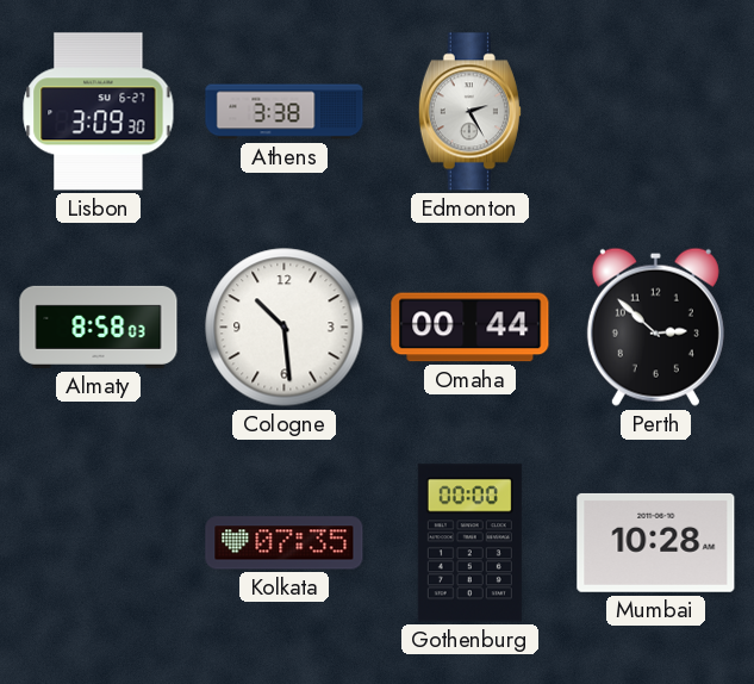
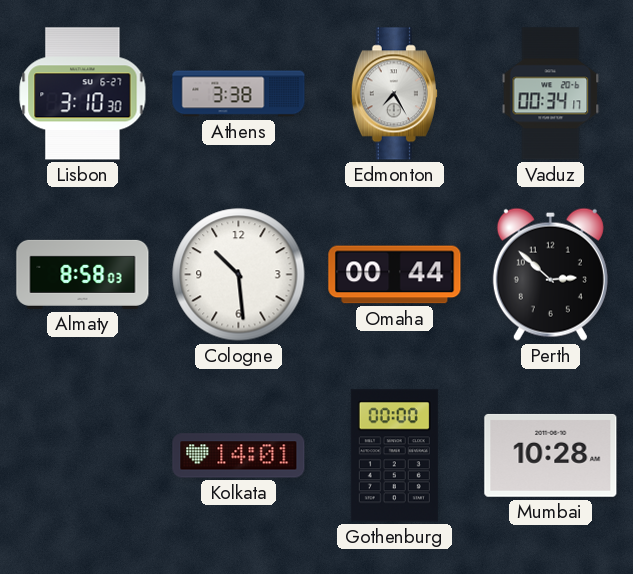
Lisbon: 3:09 -> 3:10 (83, 94)
Edmonton: 2:25 -> 7:25 (394, 94)
Vaduz: none -> 00:34 (551, 94)
Kolkata: 07:35 -> 14:01 (239, 456)
